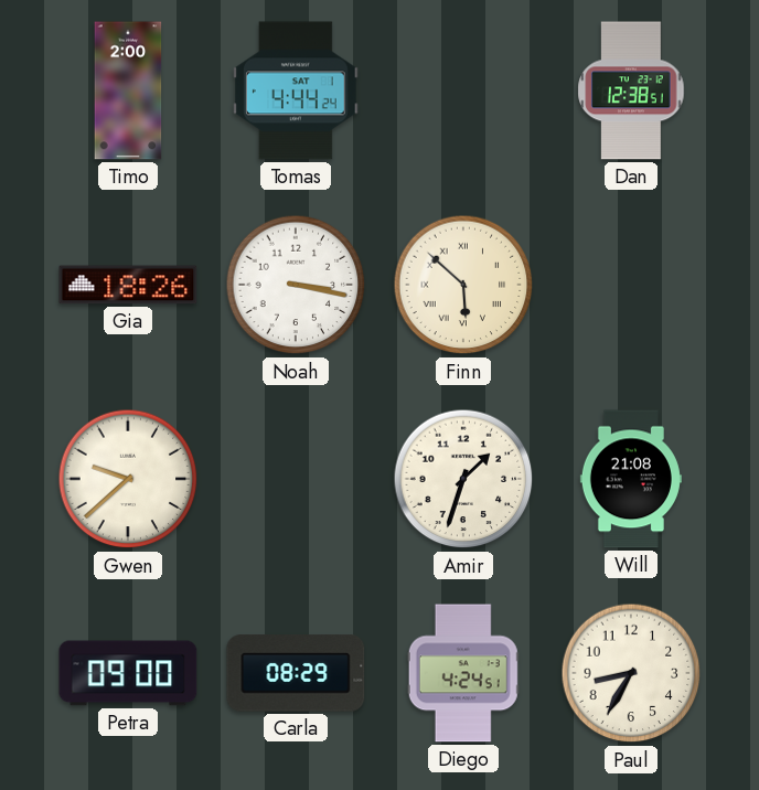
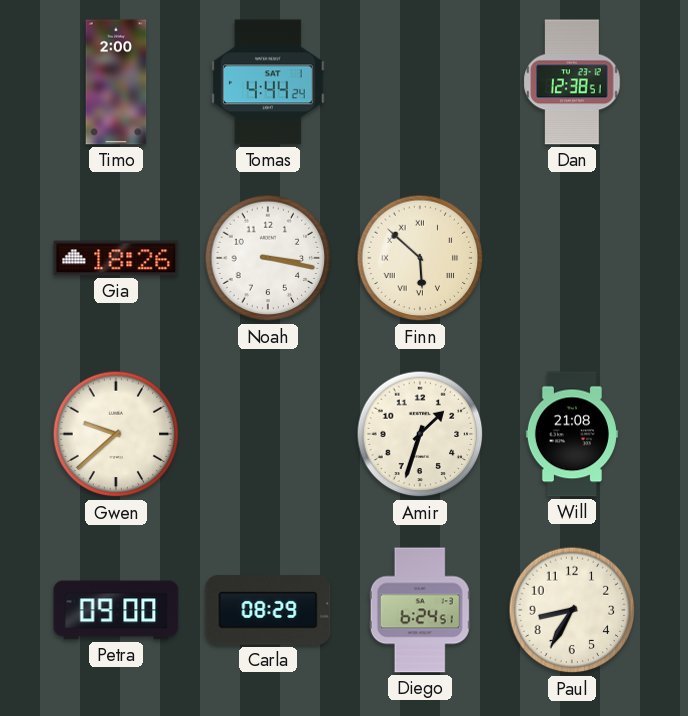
Diego: 4:24 -> 6:24 (420, 610)
